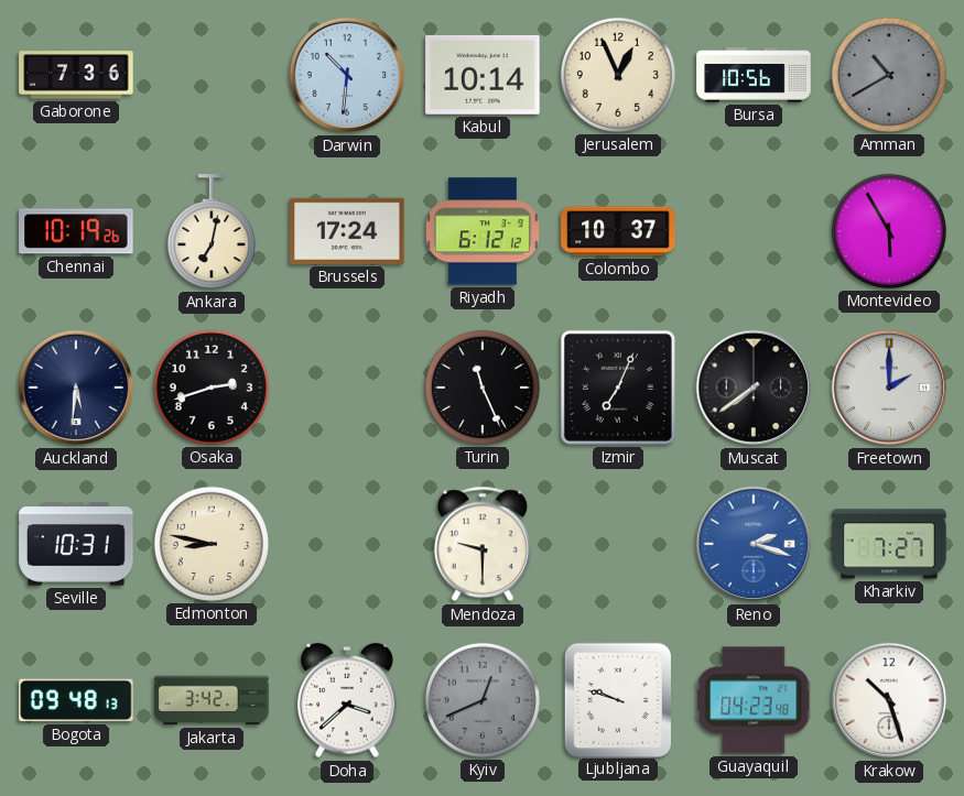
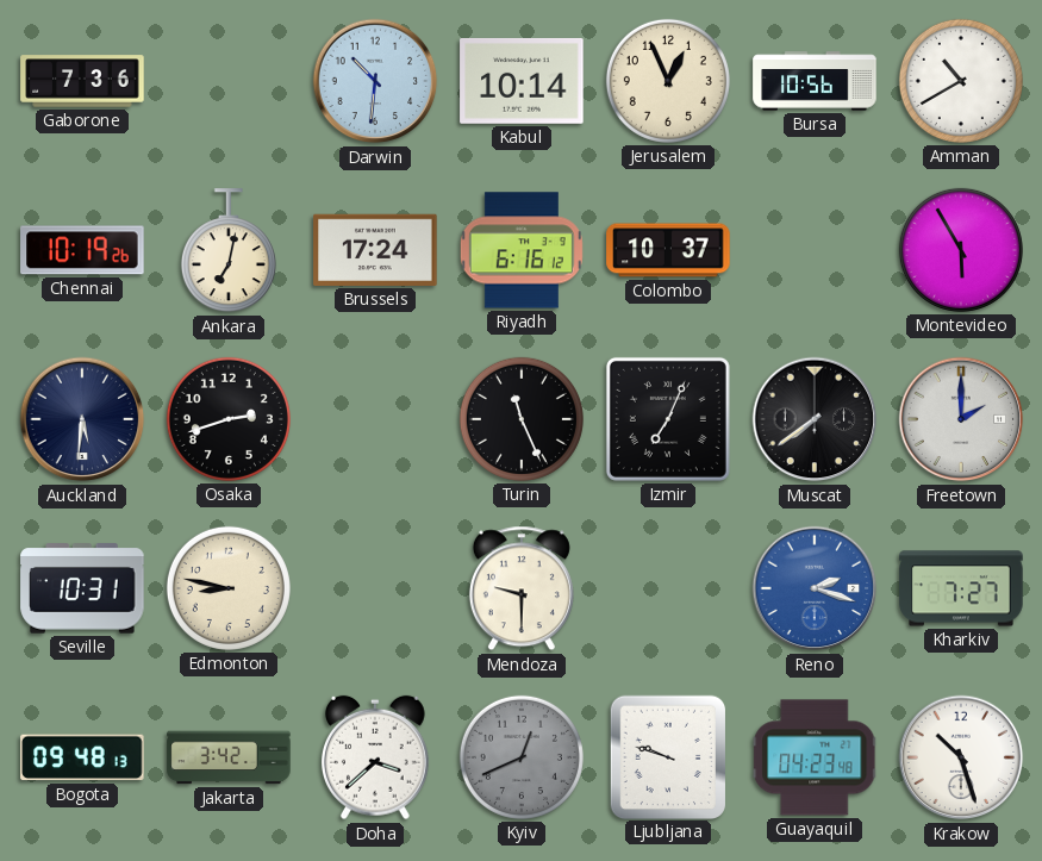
Amman dial: grey -> white (961, 81)
Riyadh: 6:12 -> 6:16 (522, 250)
